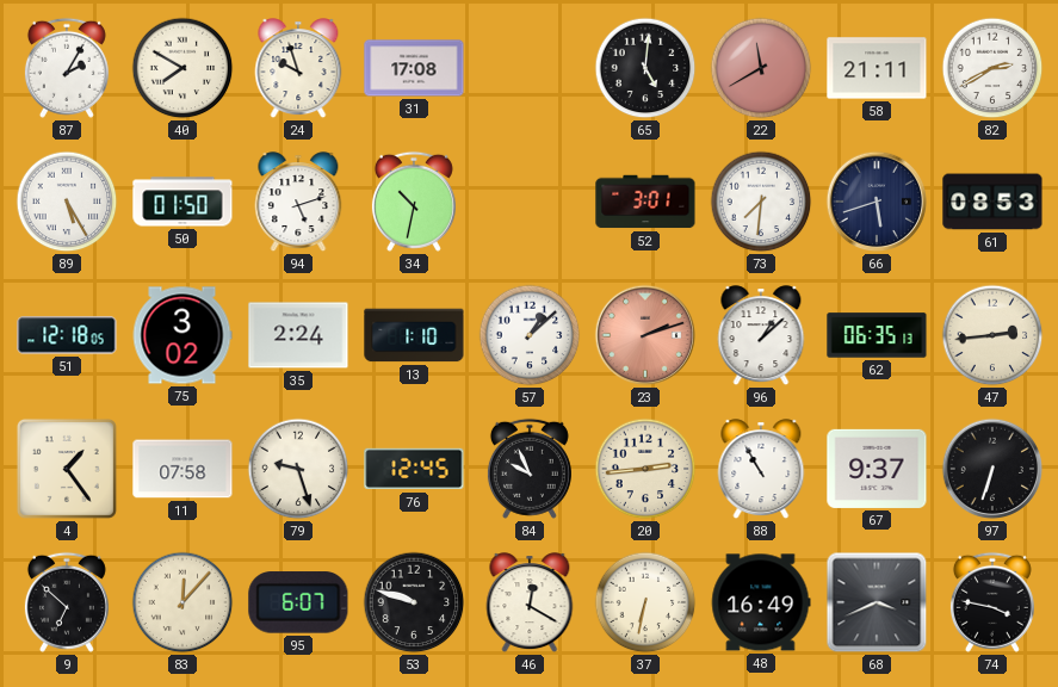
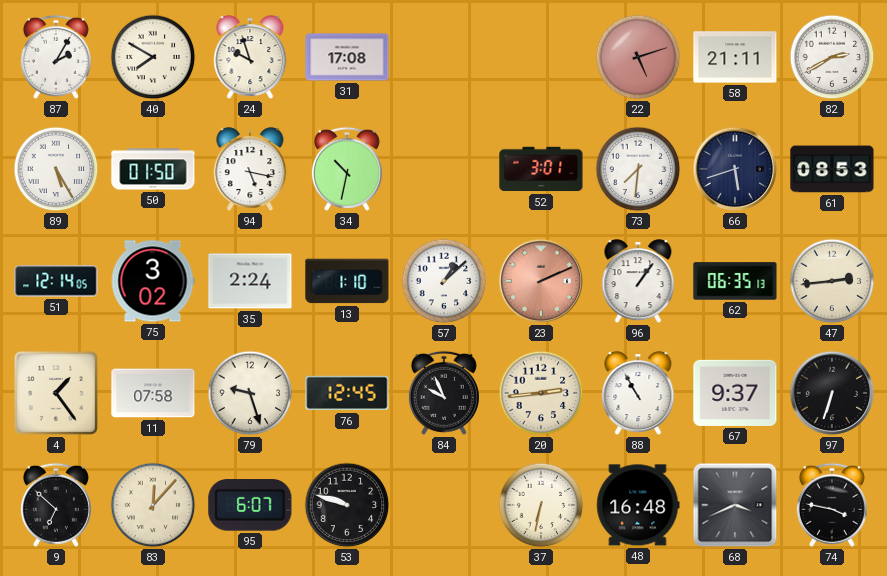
65: 5:01 -> none (645, 68)
22: 11:40 -> 5:12 (638, 57)
94: 5:12 -> 5:17 (250, 170)
51: 12:18 -> 12:14 (56, 281)
23: 2:12 -> 2:11 (541, 281)
96: 1:08 -> 1:06 (638, 282)
46: 12:20 -> none (530, 604)
48: 16:49 -> 16:48 (638, 505)
